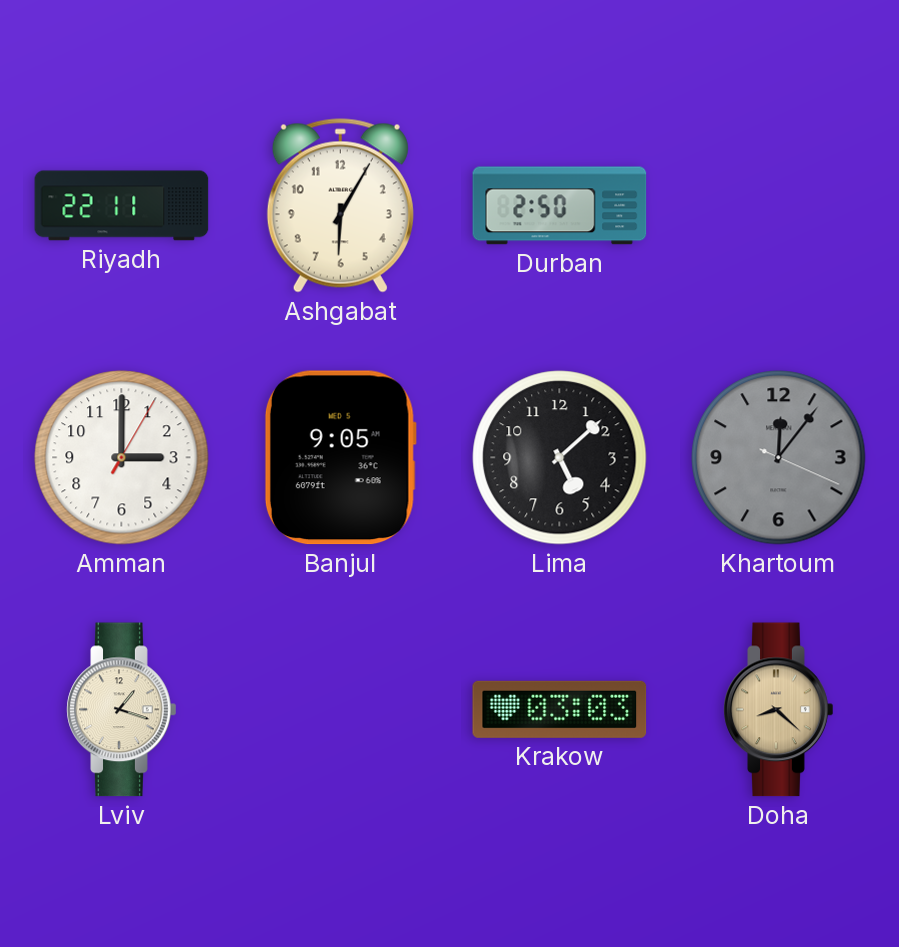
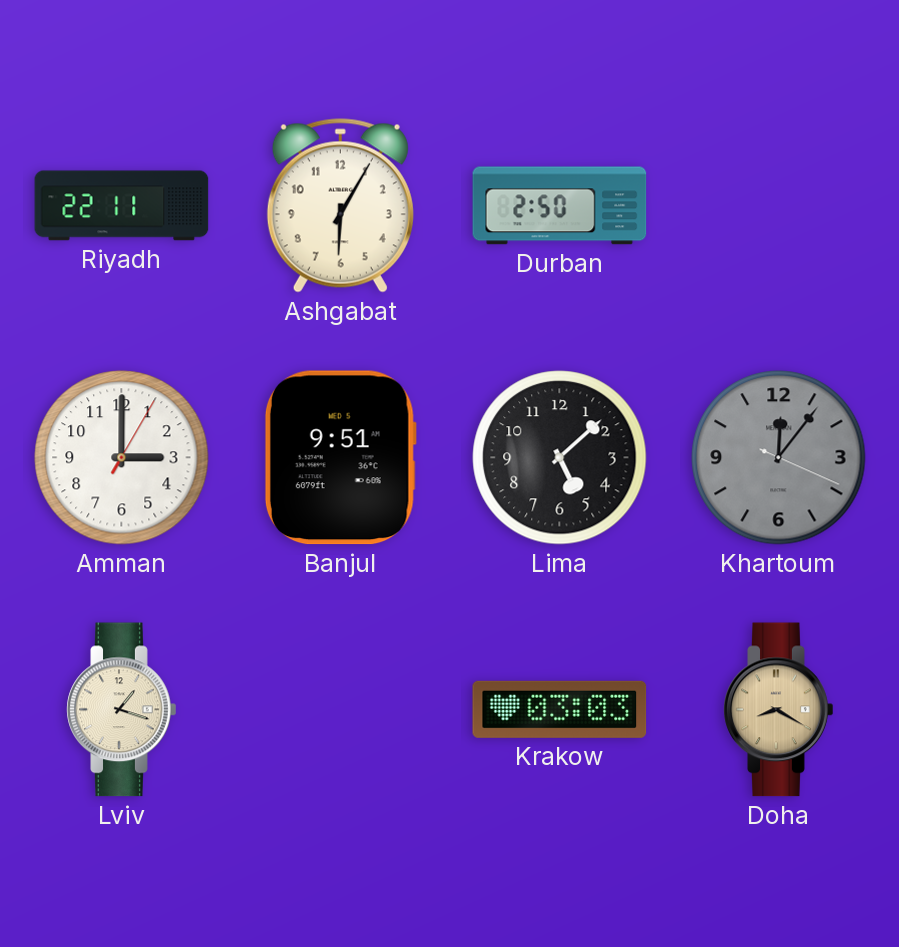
Banjul: 9:05 -> 9:51 (340, 458)
Doha: 8:22 -> 8:20 (779, 710)
